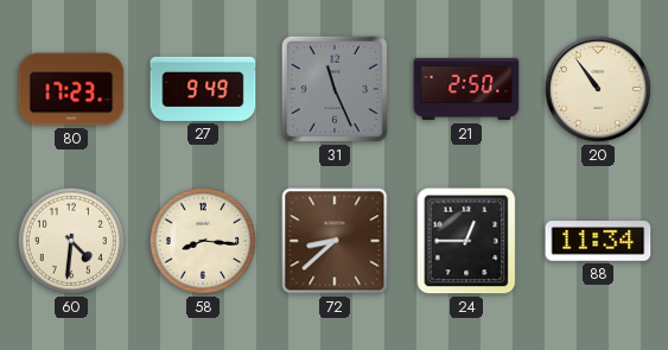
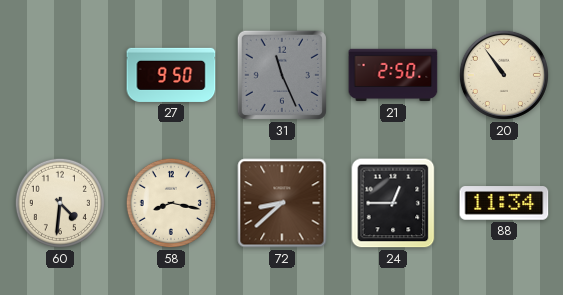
80: 17:23 -> none (71, 89)
27: 9:49 -> 9:50 (171, 75)
58: 8:16 -> 8:17 (171, 203)
